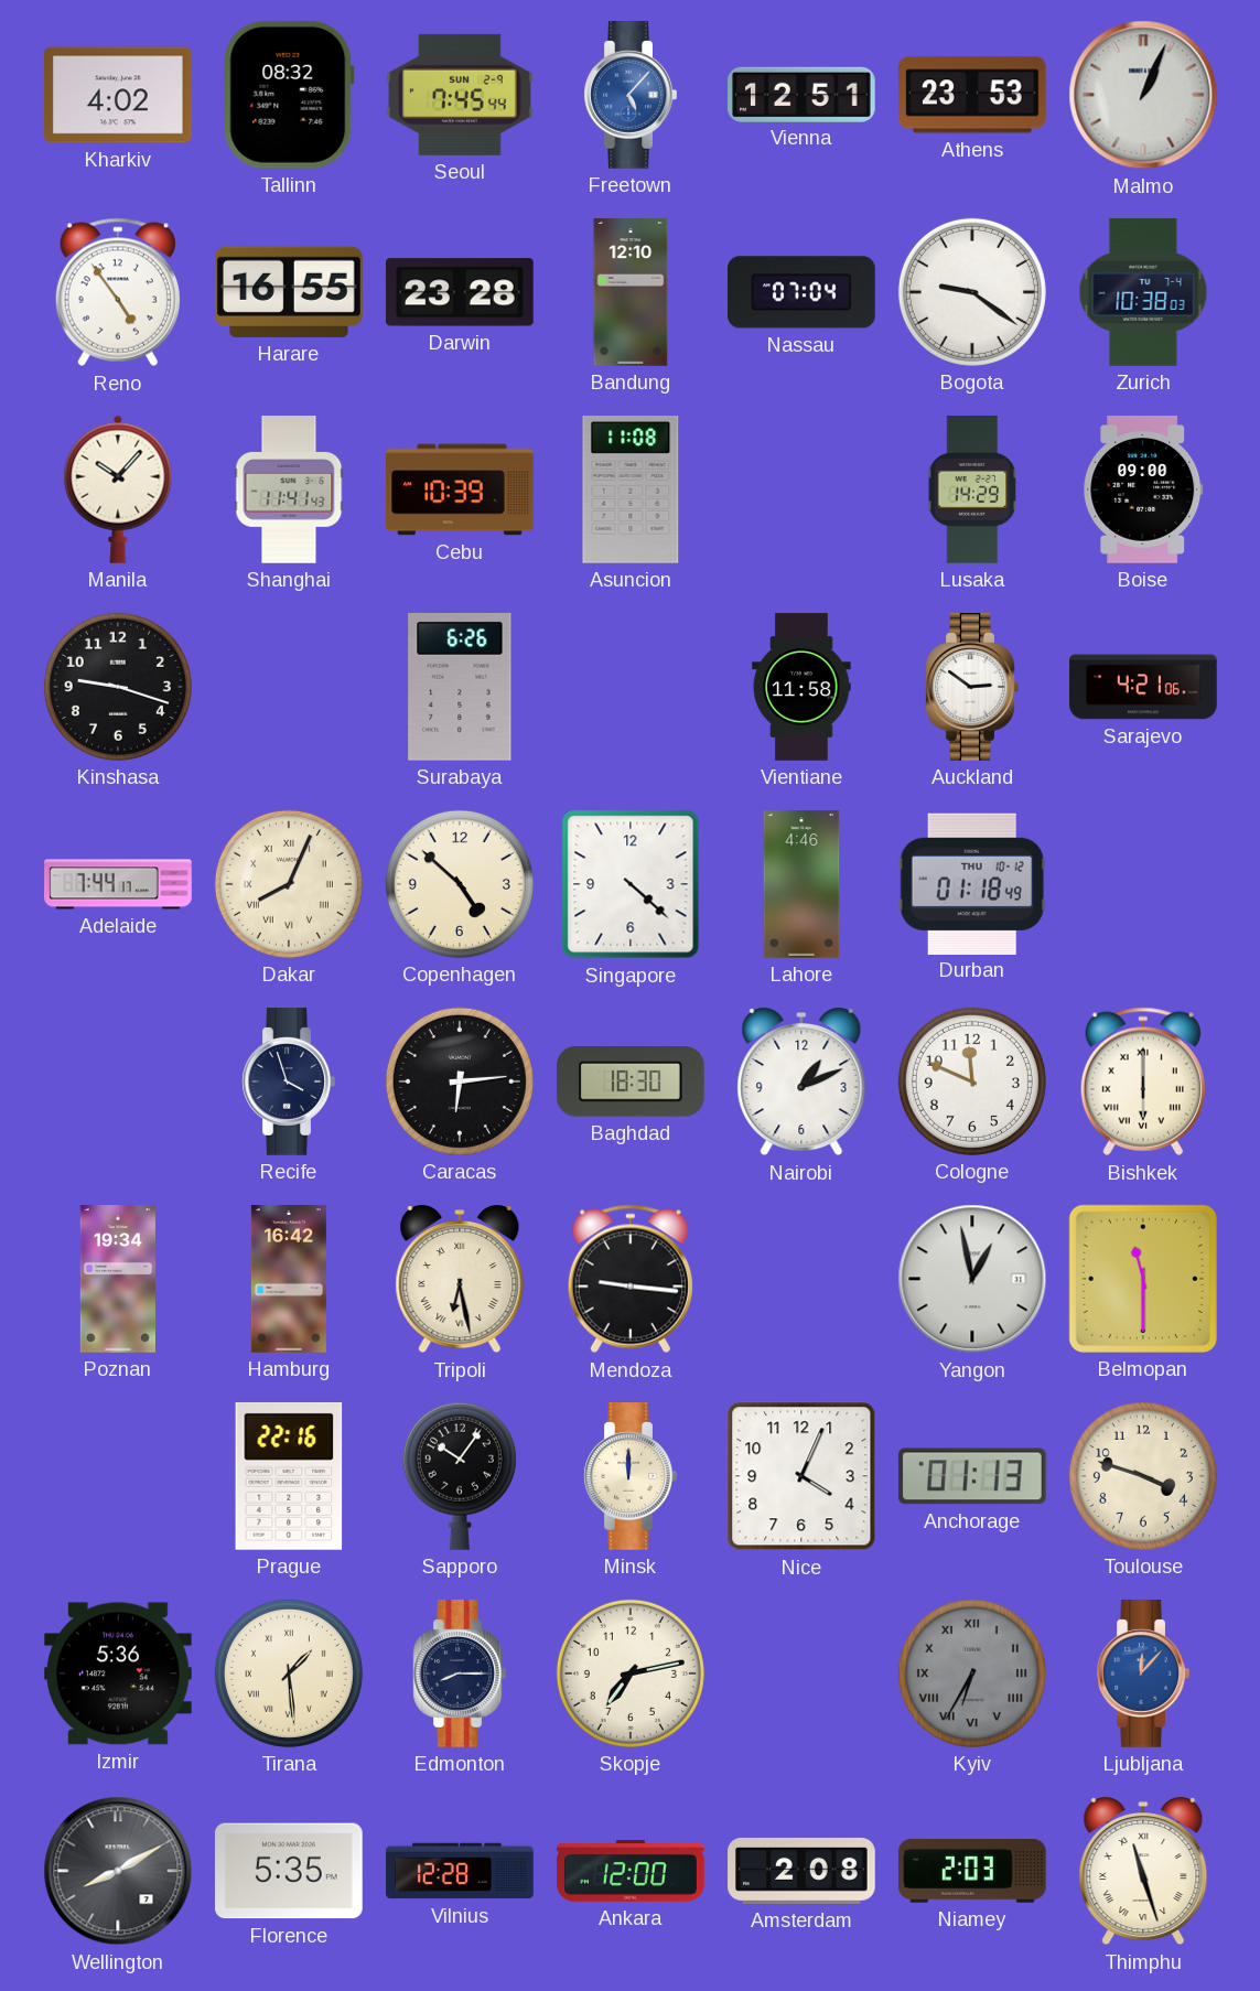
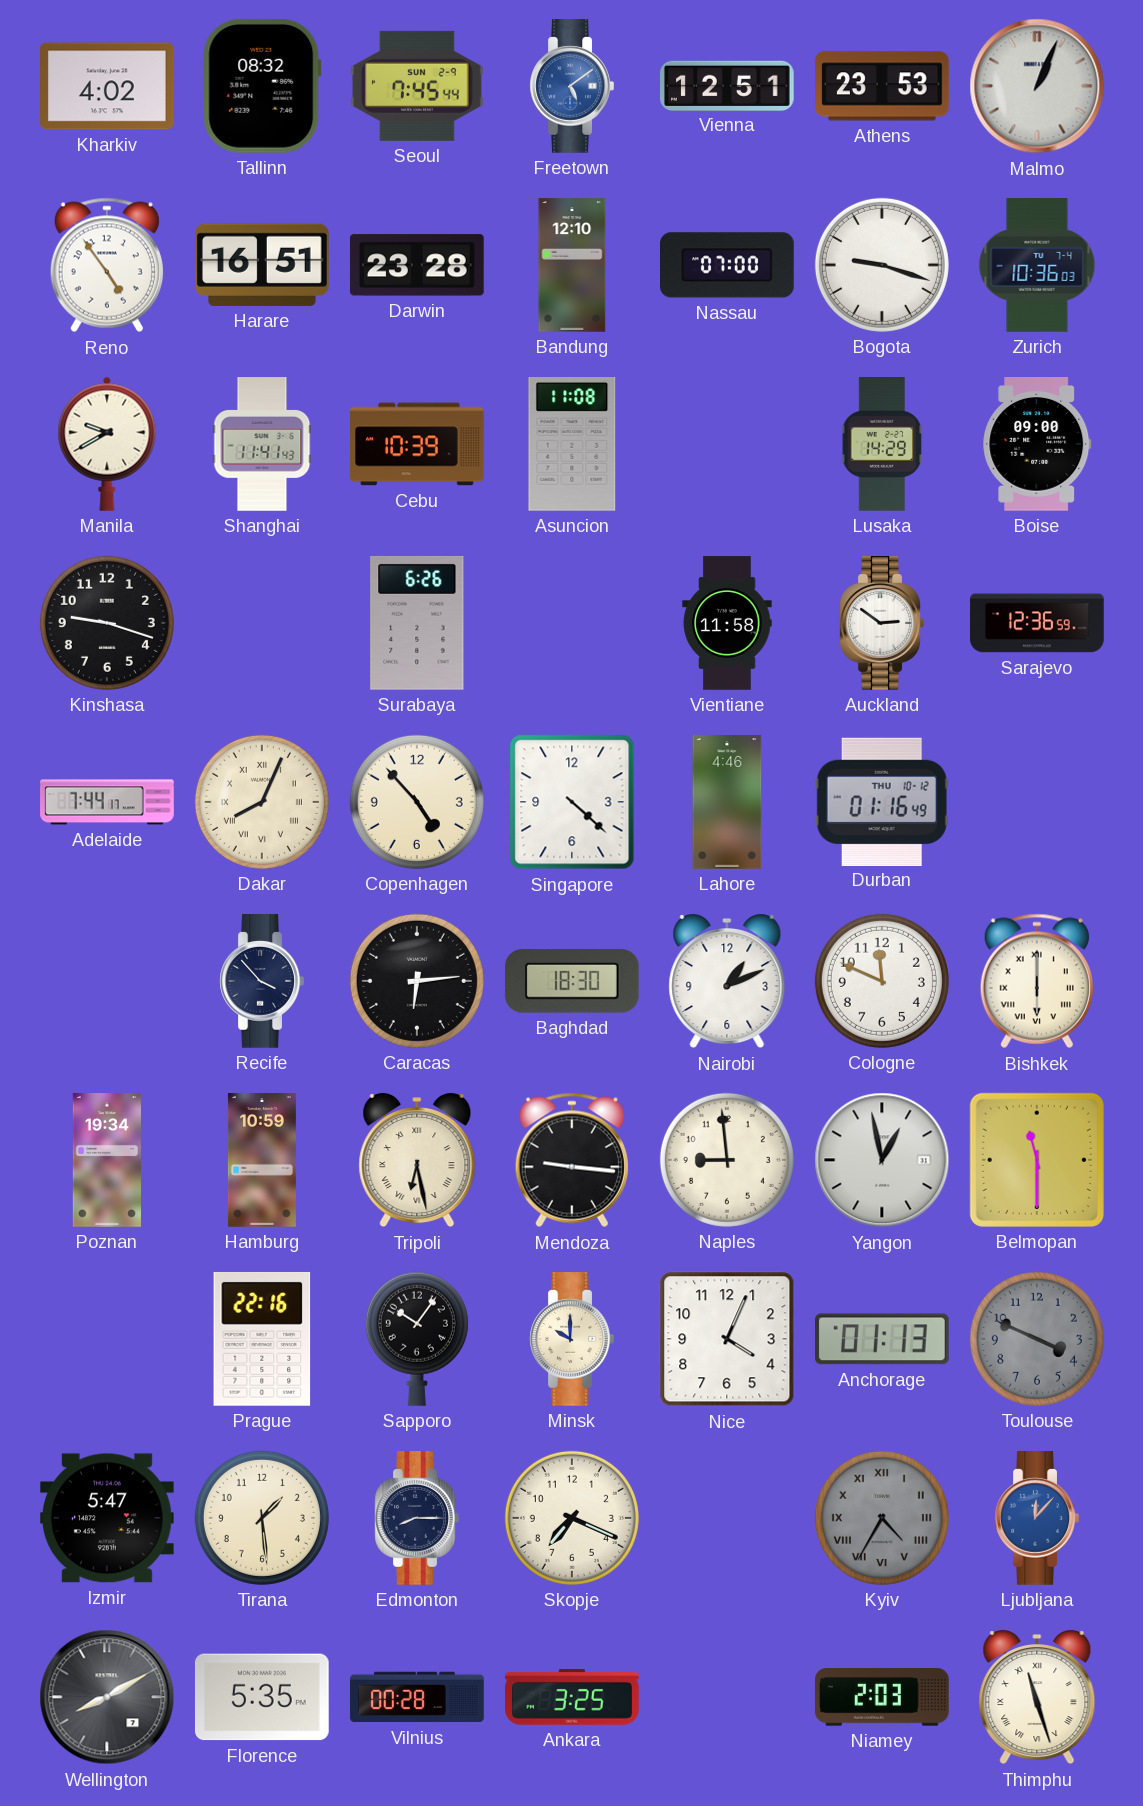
Freetown: 5:07 -> 5:09 (572, 87)
Harare: 16:55 -> 16:51 (263, 265)
Nassau: 07:04 -> 07:00 (728, 265)
Bogota: 9:21 -> 9:18 (882, 265)
Zurich: 10:38 -> 10:36 (1037, 265)
Manila: 10:07 -> 9:40 (107, 444)
Sarajevo: 4:21 -> 12:36 (1037, 623)
Copenhagen: 4:52 -> 4:53 (417, 802)
Durban: 01:18 -> 01:16 (882, 801)
Recife: 3:57 -> 3:53 (262, 982)
Hamburg: 16:42 -> 10:59 (262, 1160)
Naples: none -> 8:59 (727, 1160)
Minsk: 12:00 -> 10:00 (572, 1340)
Toulouse: 3:48 -> 3:49 (1037, 1339)
Toulouse dial: cream -> grey (1037, 1339)
Izmir: 5:36 -> 5:47 (108, 1518)
Tirana numerals: Roman -> Arabic (262, 1518)
Skopje: 7:13 -> 7:19 (572, 1518)
Kyiv: 6:35 -> 4:35 (882, 1518)
Vilnius: 12:28 -> 00:28 (417, 1697)
Ankara: 12:00 -> 3:25 (572, 1697)
Amsterdam: 2:08 -> none (803, 1871)
